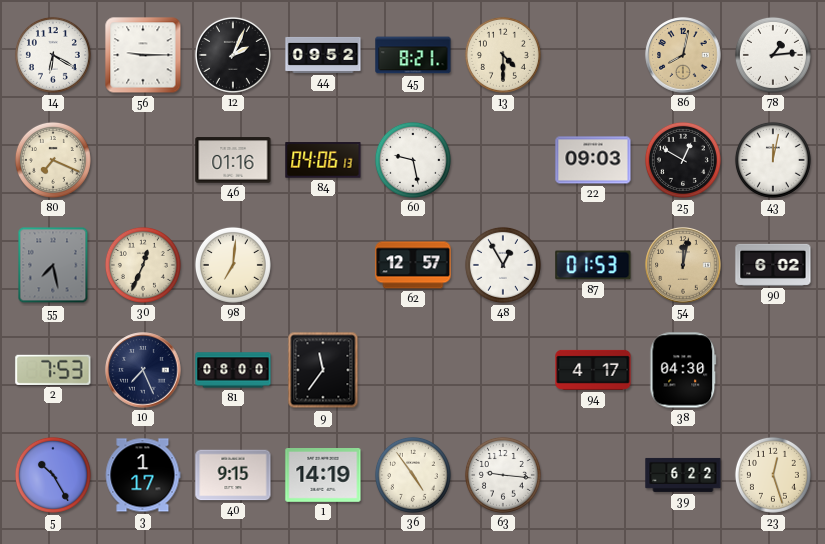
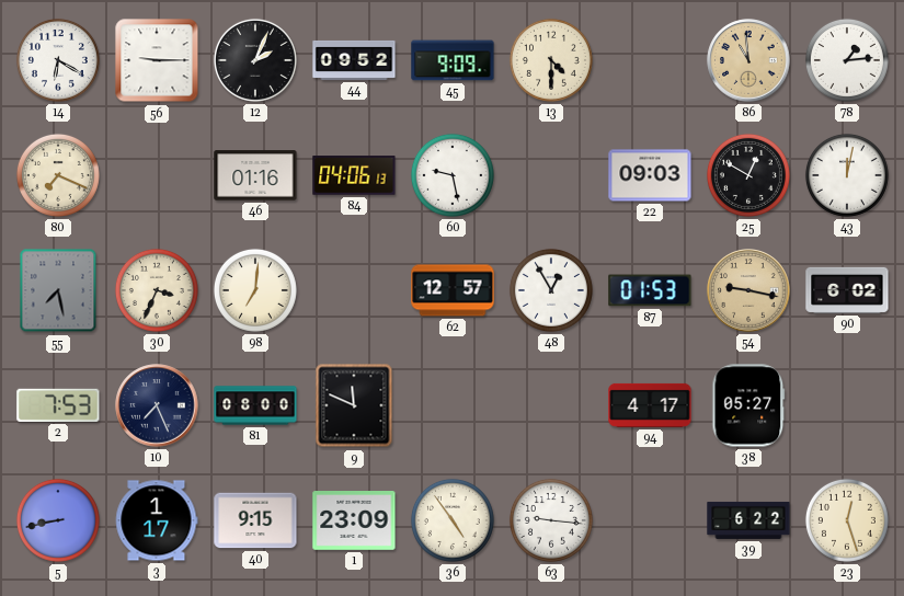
45: 8:21 -> 9:09 (453, 60)
86: 8:02 -> 10:59 (748, 60)
30: 12:34 -> 3:34 (157, 290)
54: 12:02 -> 9:17 (748, 290)
9: 11:36 -> 11:49 (354, 405)
38: 04:30 -> 05:27 (748, 405)
5: 10:25 -> 8:43 (58, 520)
1: 14:19 -> 23:09 (354, 521)
